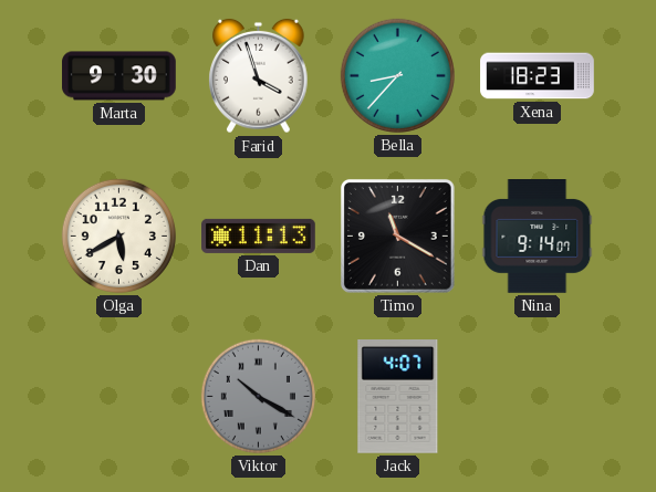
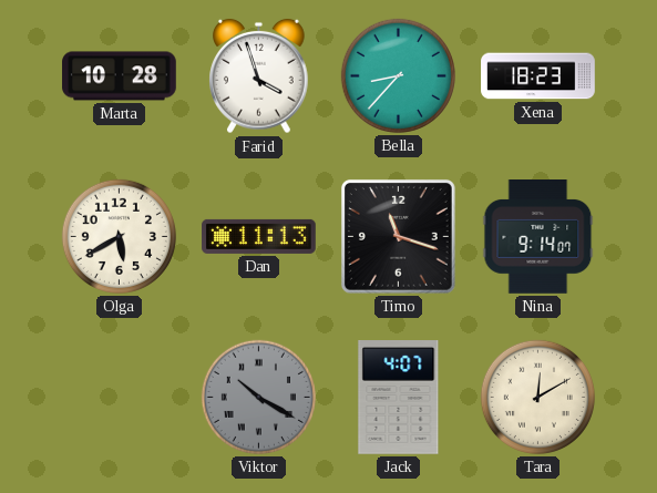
Marta: 9:30 -> 10:28 (120, 76)
Timo: 11:20 -> 11:18 (399, 237)
Tara: none -> 12:10 (537, 397)
